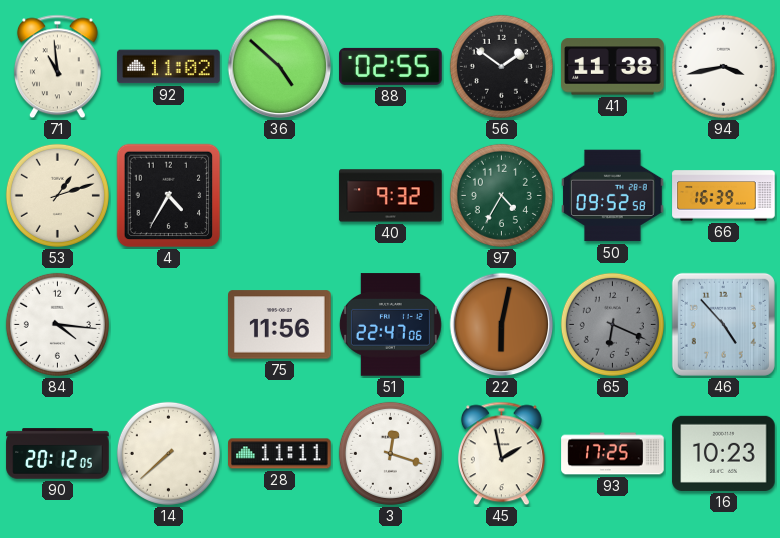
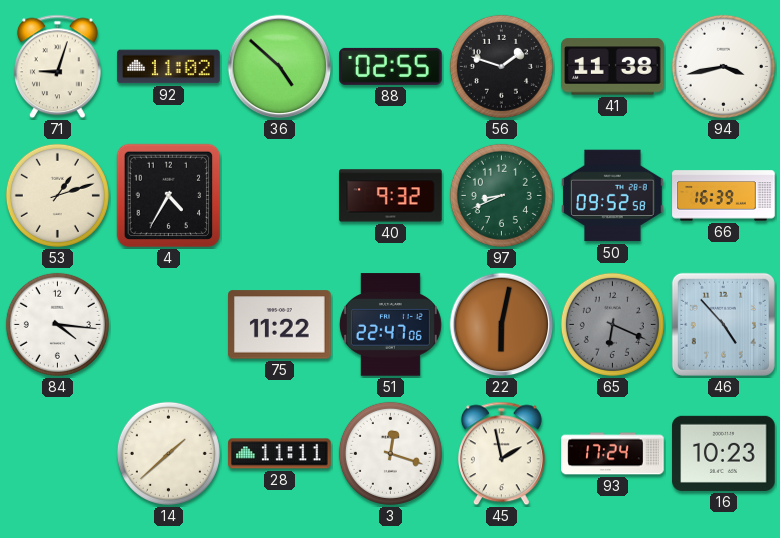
71: 10:59 -> 9:03 (57, 67)
56: 1:51 -> 1:48 (501, 66)
97: 4:35 -> 8:41 (501, 195)
75: 11:56 -> 11:22 (280, 325)
90: 20:12 -> none (58, 454)
14: 7:38 -> 1:38 (168, 453)
93: 17:25 -> 17:24 (613, 454)
